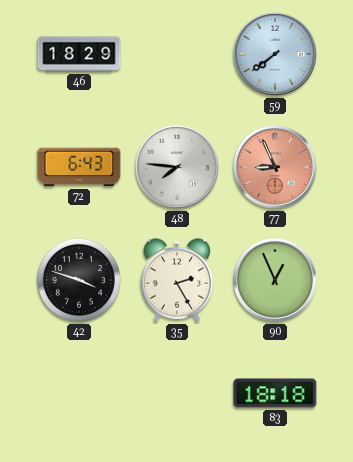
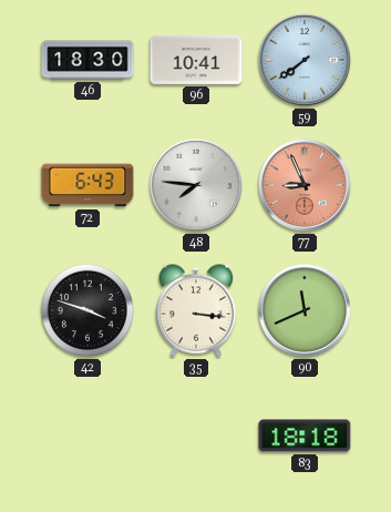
46: 18:29 -> 18:30 (88, 60)
96: none -> 10:41 (196, 60)
35: 2:25 -> 3:16 (196, 310)
90: 12:56 -> 11:41 (305, 310)
